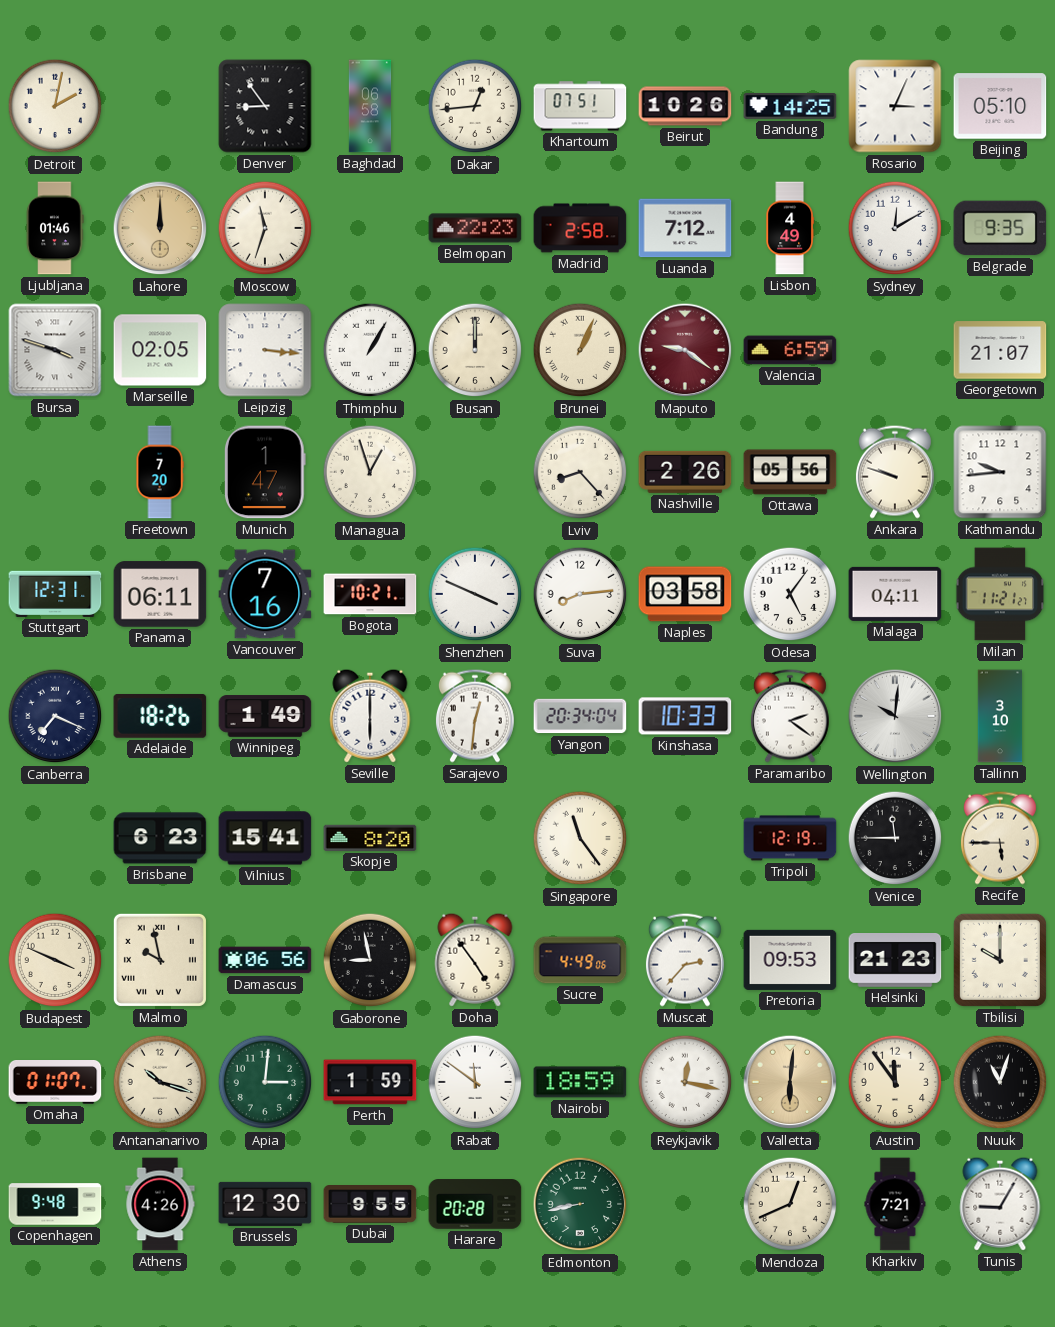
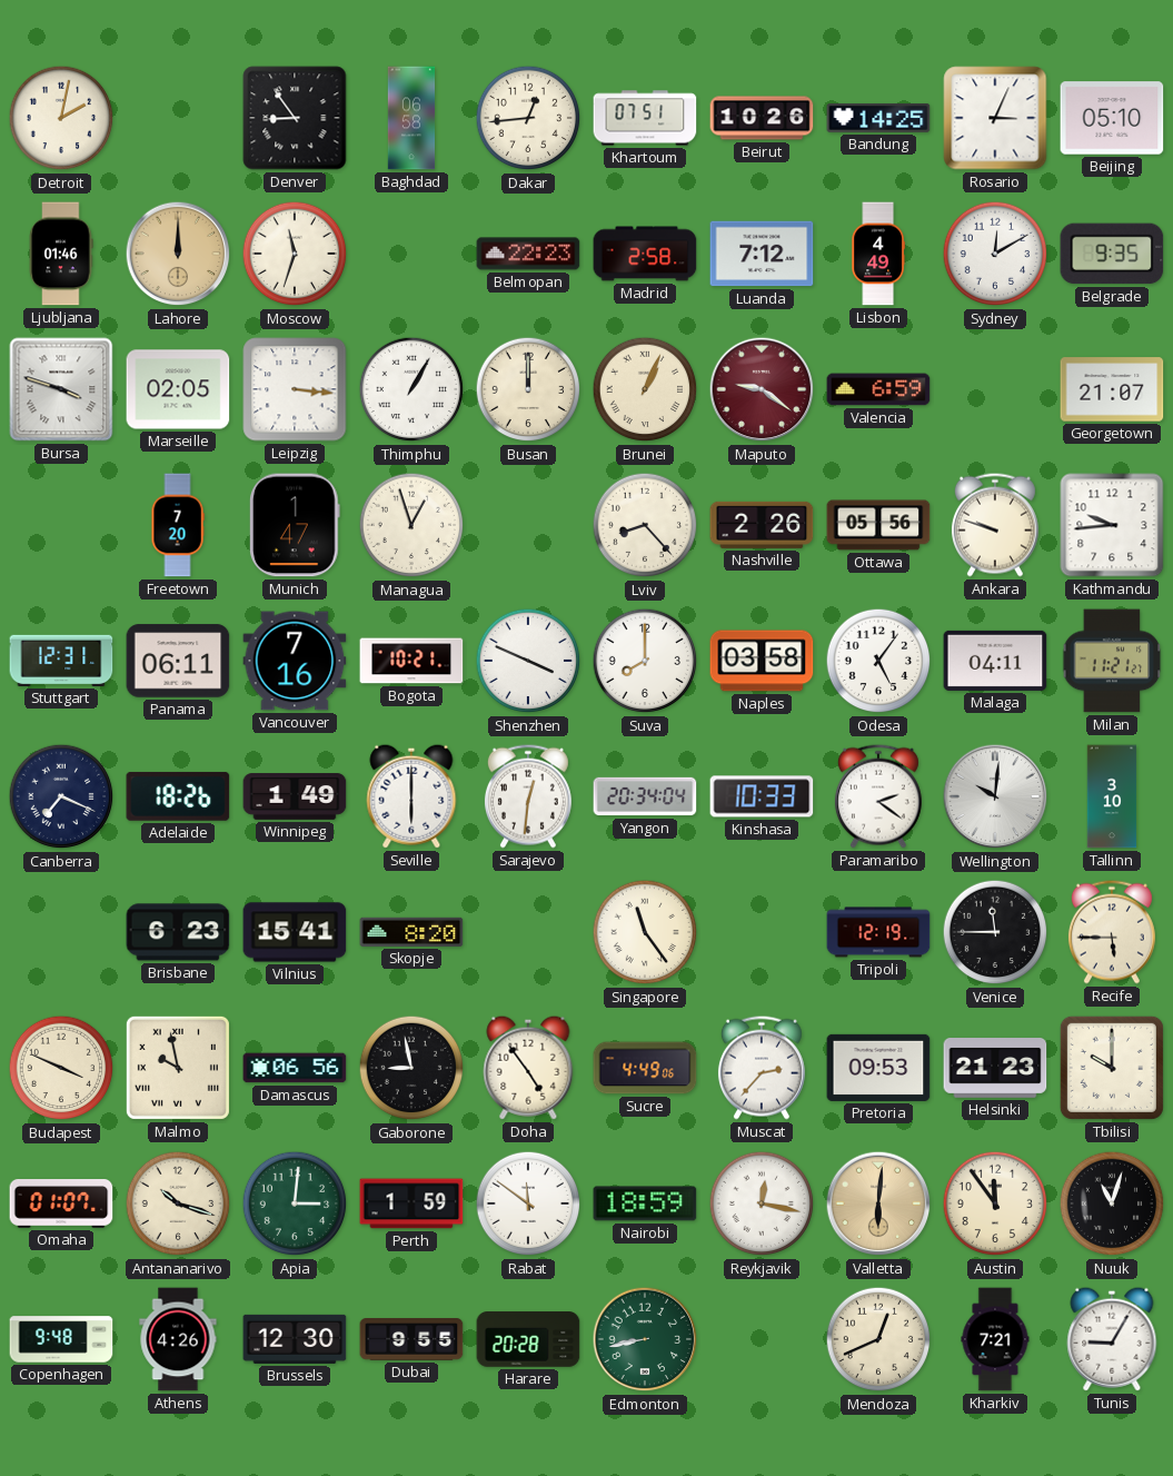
Suva: 8:14 -> 8:00 (645, 661)
